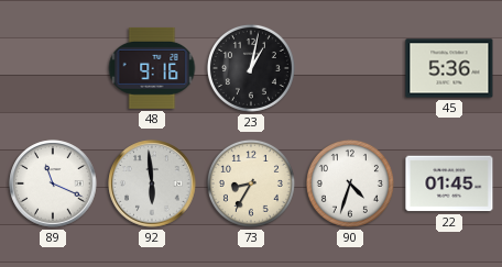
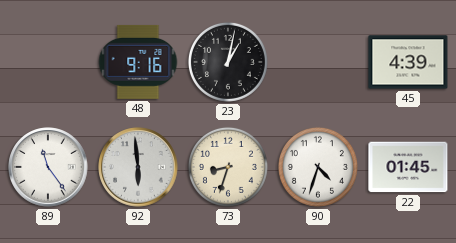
45: 5:36 -> 4:39 (408, 62)
89: 11:19 -> 11:24 (48, 167)
73: 8:35 -> 8:33 (228, 167)
